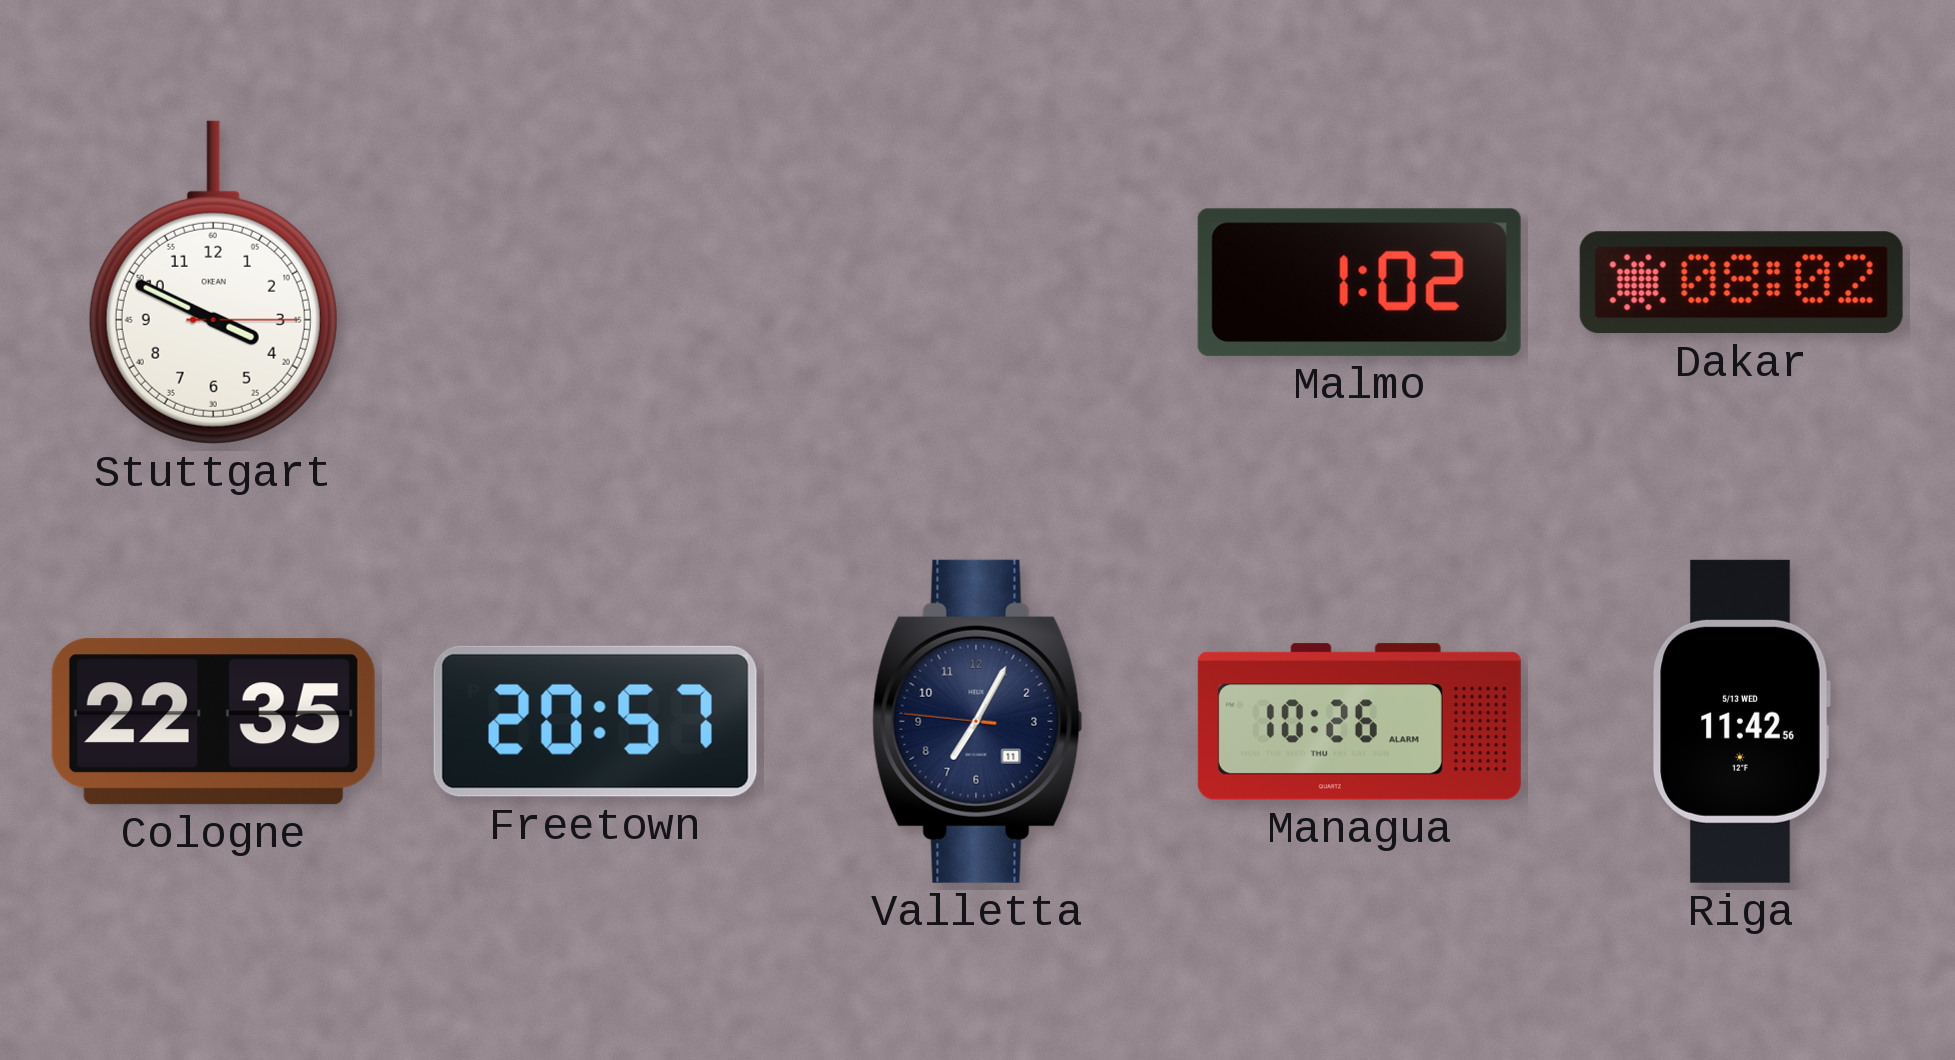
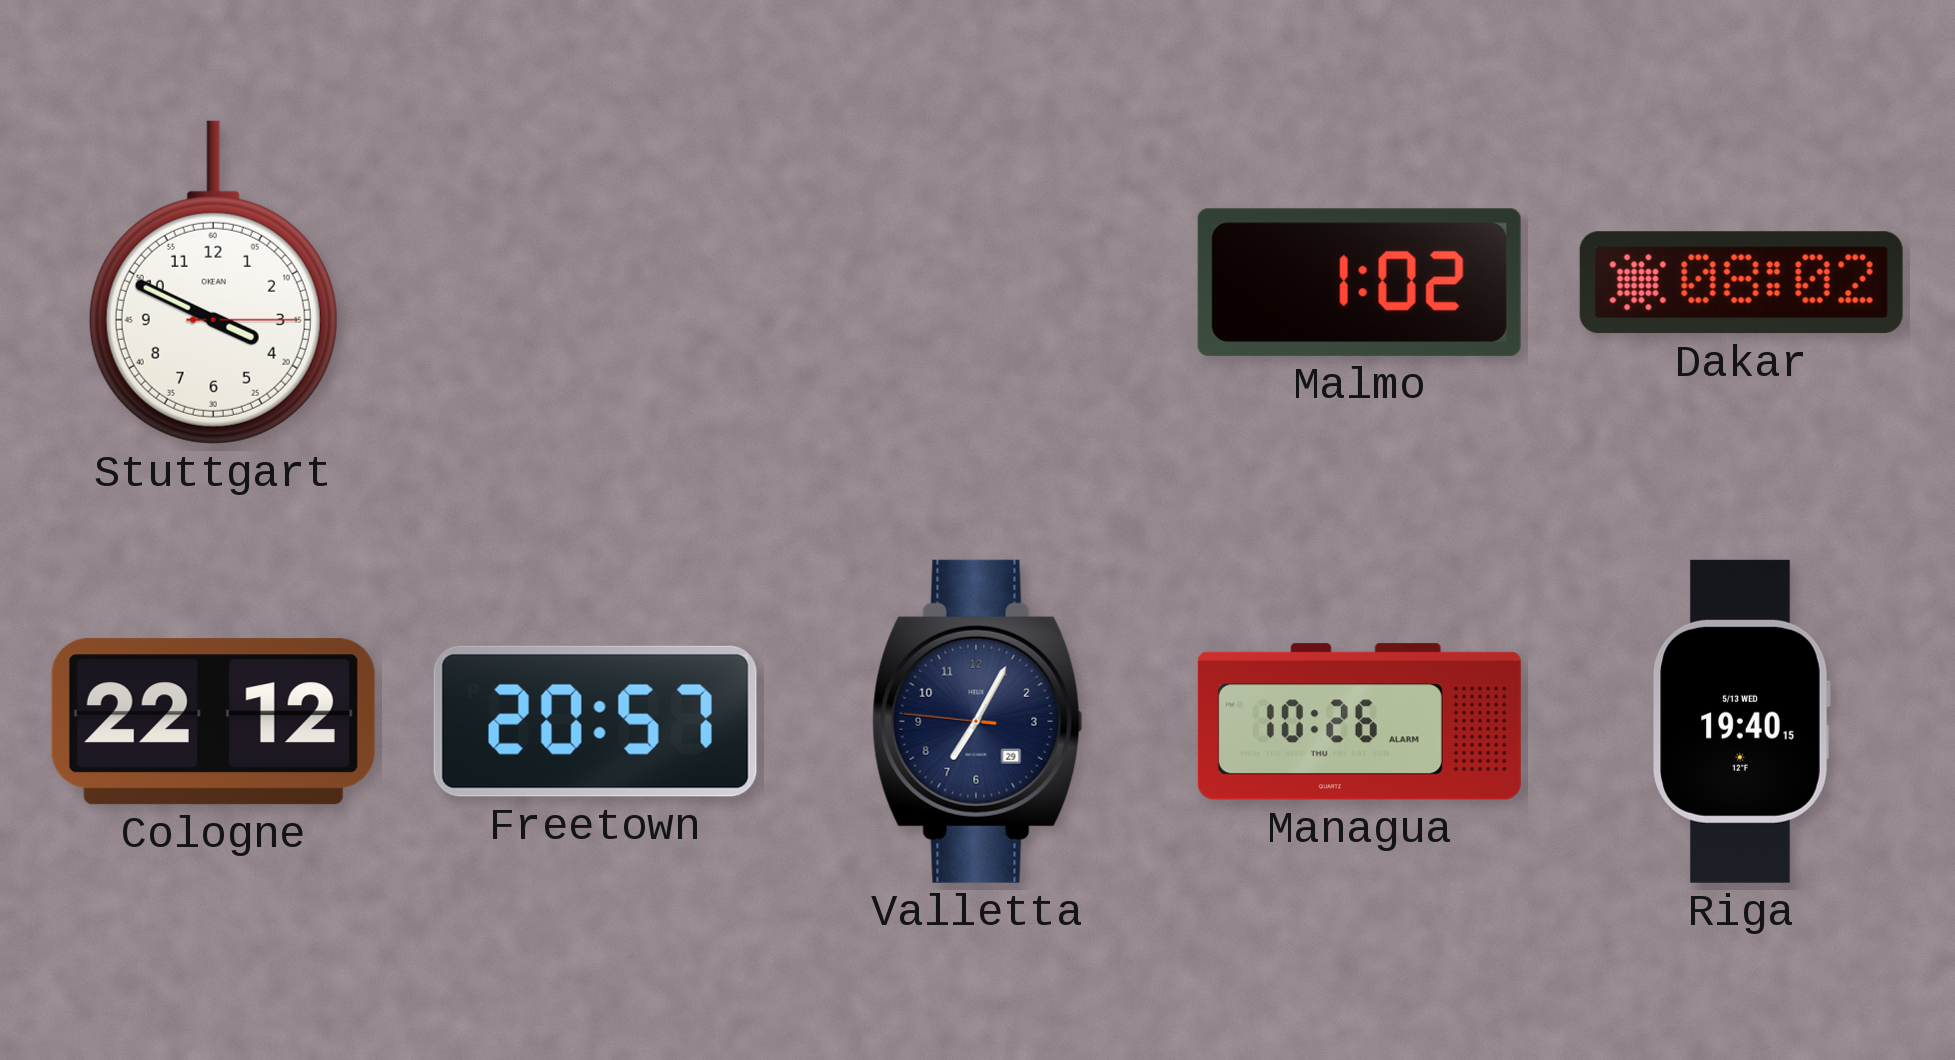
Cologne: 22:35 -> 22:12 (213, 722)
Valletta date: 11 -> 29 (978, 721)
Riga: 11:42 -> 19:40 (1741, 721)
